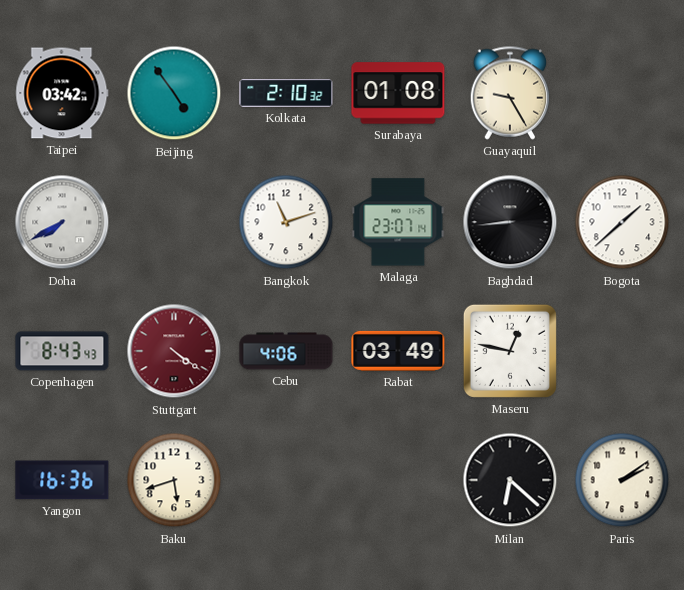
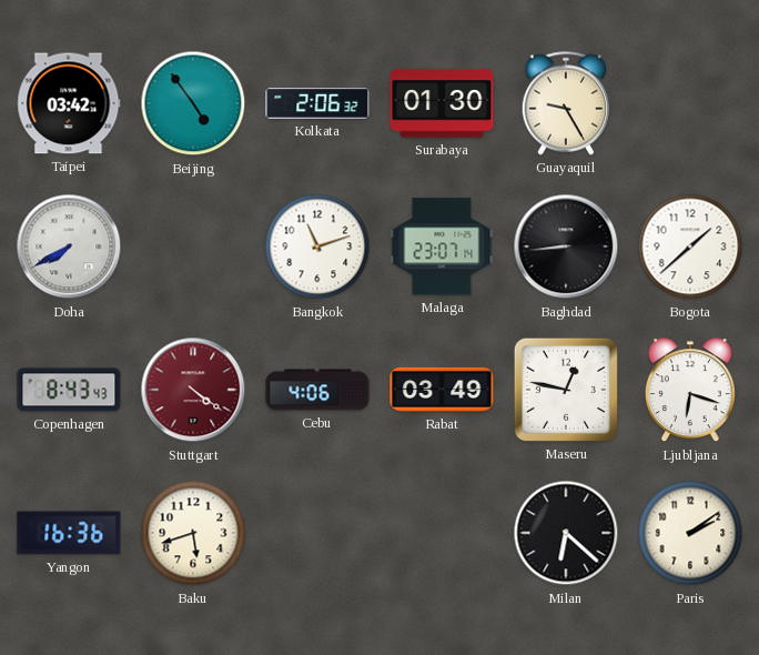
Kolkata: 2:10 -> 2:06 (317, 103)
Surabaya: 01:08 -> 01:30 (442, 103)
Ljubljana: none -> 6:18 (690, 391)
